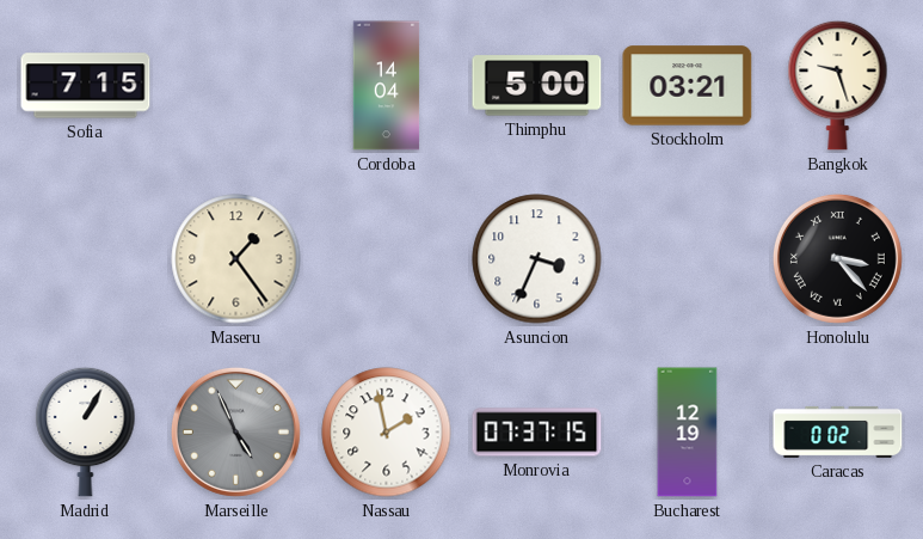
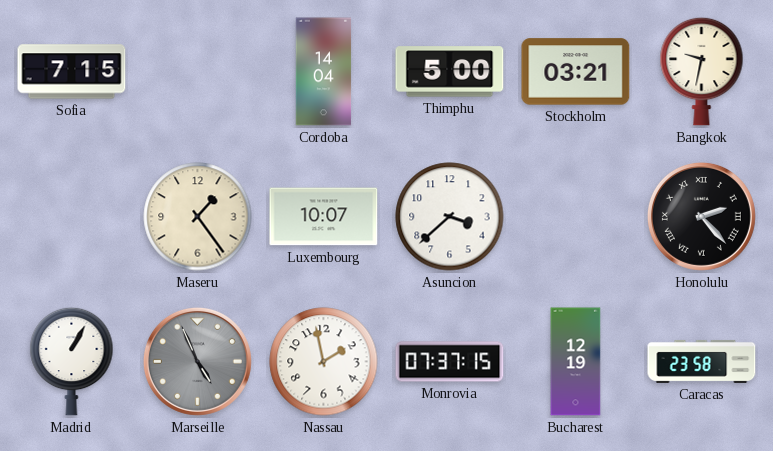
Bangkok: 9:27 -> 9:32 (702, 71)
Luxembourg: none -> 10:07 (324, 217)
Asuncion: 3:34 -> 3:38 (450, 217)
Honolulu: 3:23 -> 2:23 (701, 216)
Caracas: 0:02 -> 23:58 (702, 361)
